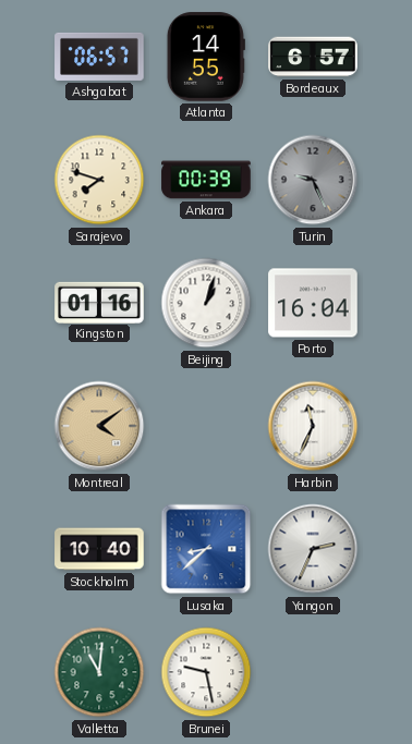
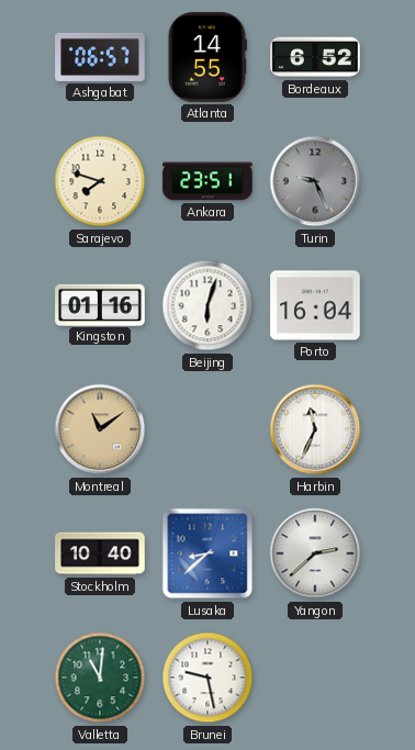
Bordeaux: 6:57 -> 6:52 (315, 57)
Ankara: 00:39 -> 23:51 (207, 181)
Beijing: 1:03 -> 6:03 (207, 305)
Montreal: 4:09 -> 11:09 (100, 429)
Yangon: 2:34 -> 2:38 (315, 553)
